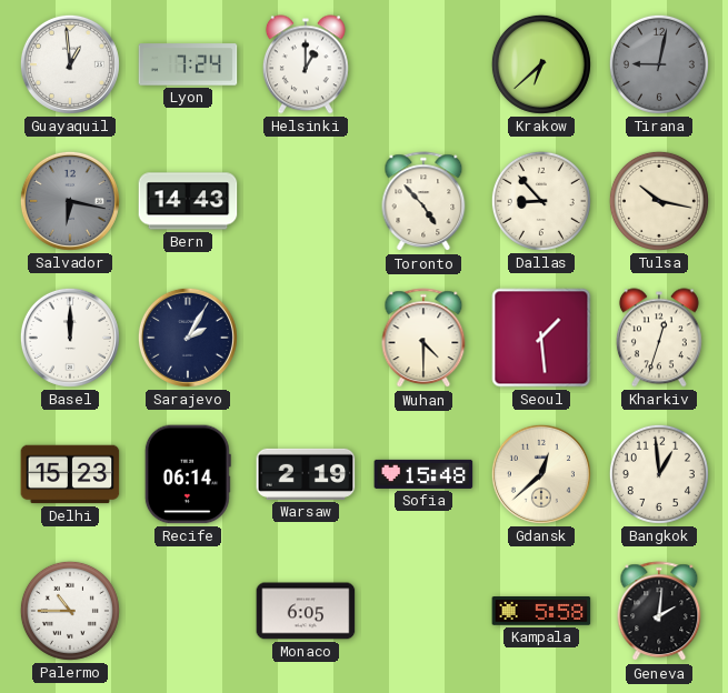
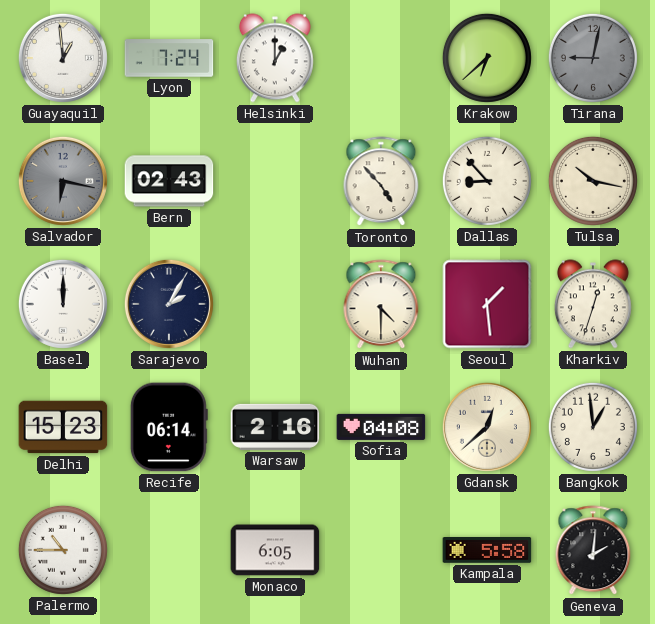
Bern: 14:43 -> 02:43 (169, 181)
Warsaw: 2:19 -> 2:16 (275, 427)
Sofia: 15:48 -> 04:08 (381, 427)
